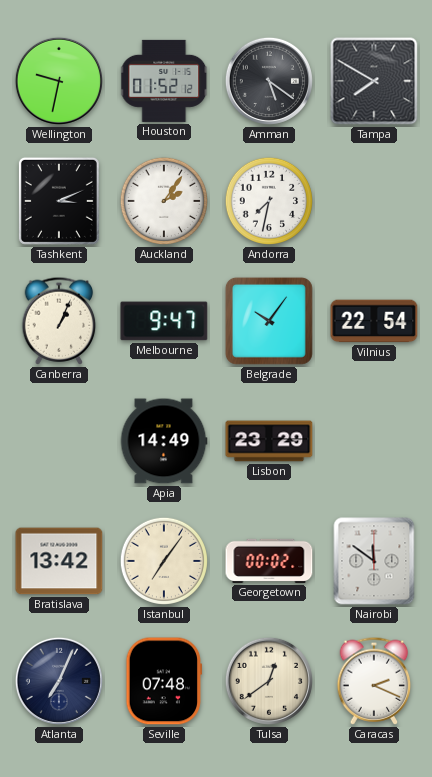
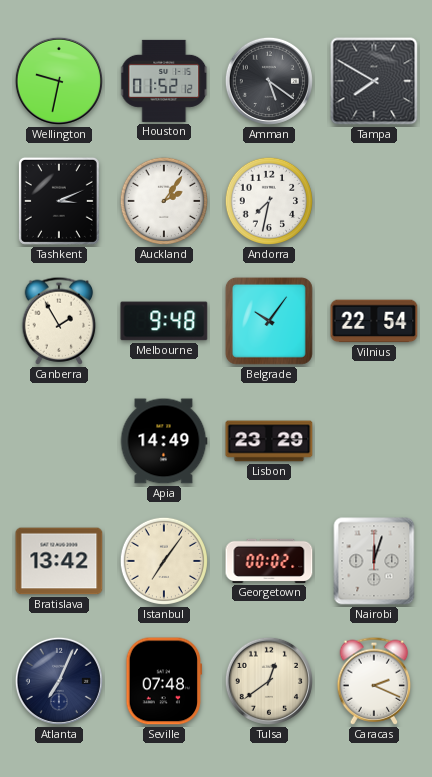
Canberra: 1:04 -> 1:55 (59, 321)
Melbourne: 9:47 -> 9:48 (164, 321)
Nairobi: 11:51 -> 12:03 (374, 561)
